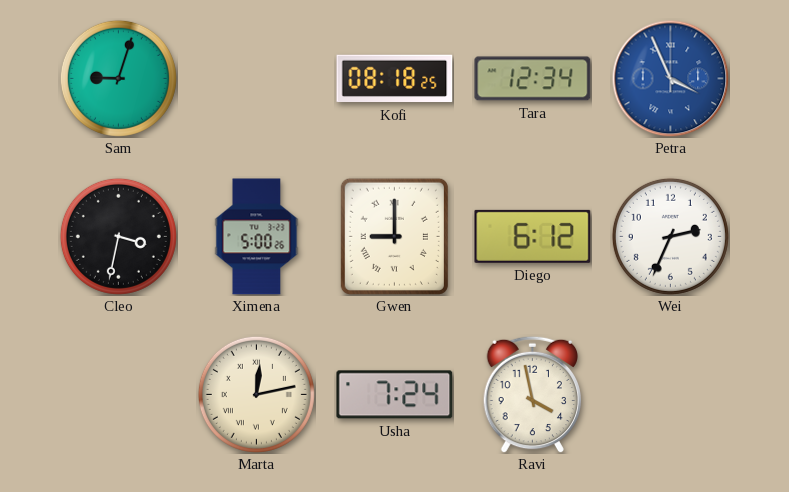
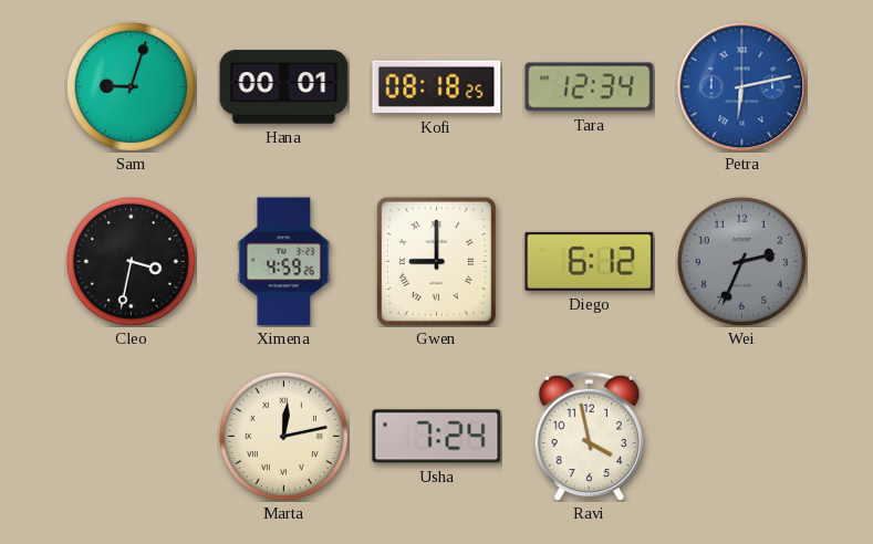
Hana: none -> 00:01 (284, 87)
Petra: 3:56 -> 6:13 (741, 86)
Ximena: 5:00 -> 4:59 (284, 262)
Wei dial: white -> grey (741, 261)
